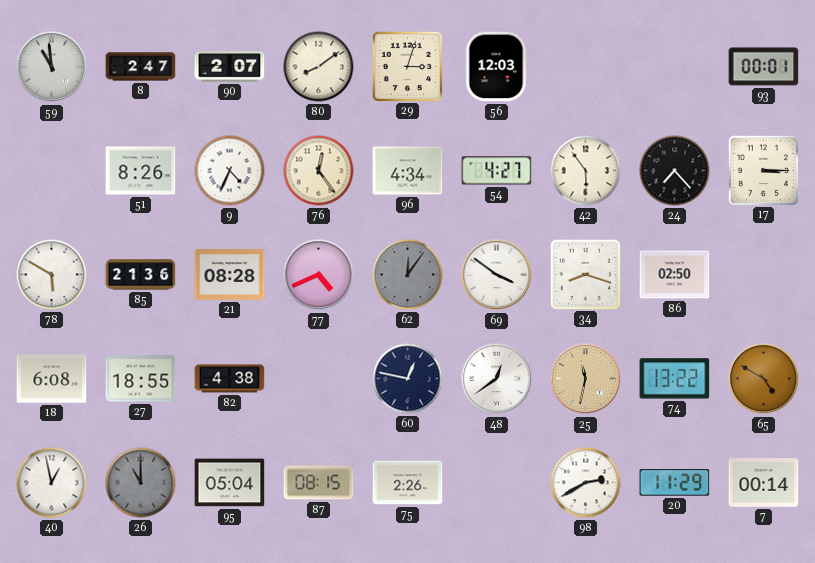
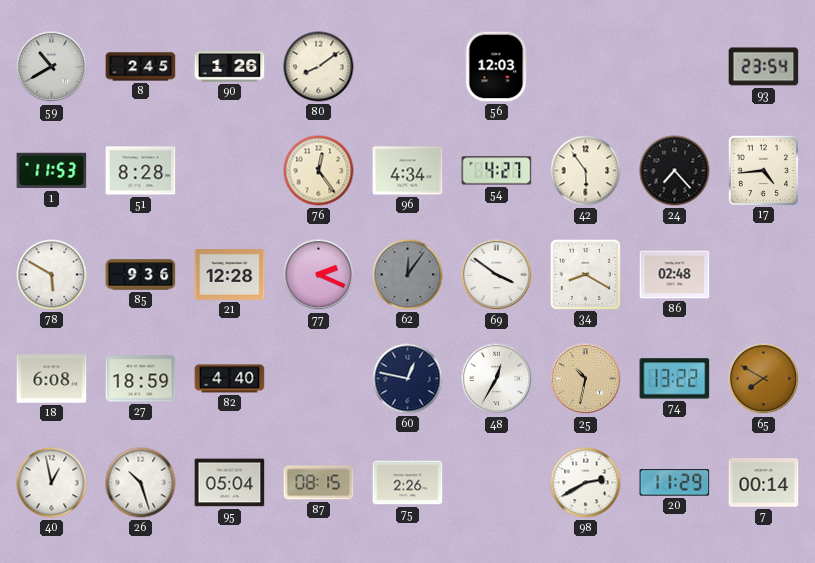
59: 10:59 -> 10:40 (52, 67)
8: 2:47 -> 2:45 (141, 67)
90: 2:07 -> 1:26 (230, 67)
29: 3:03 -> none (407, 66)
93: 00:01 -> 23:54 (764, 67)
1: none -> 11:53 (52, 171)
51: 8:26 -> 8:28 (141, 171)
9: 4:34 -> none (230, 171)
17: 3:15 -> 4:44 (763, 170)
85: 21:36 -> 9:36 (141, 275)
21: 08:28 -> 12:28 (230, 275)
77: 4:41 -> 2:19 (319, 275)
34: 8:18 -> 8:20 (585, 274)
86: 02:50 -> 02:48 (675, 275)
27: 18:55 -> 18:59 (141, 379)
82: 4:38 -> 4:40 (230, 379)
48: 12:39 -> 12:35 (497, 379)
25: 11:32 -> 10:32 (586, 379)
65: 4:50 -> 7:50 (764, 379)
26: 11:00 -> 10:27 (141, 483)
26 dial: grey -> white (141, 483)
